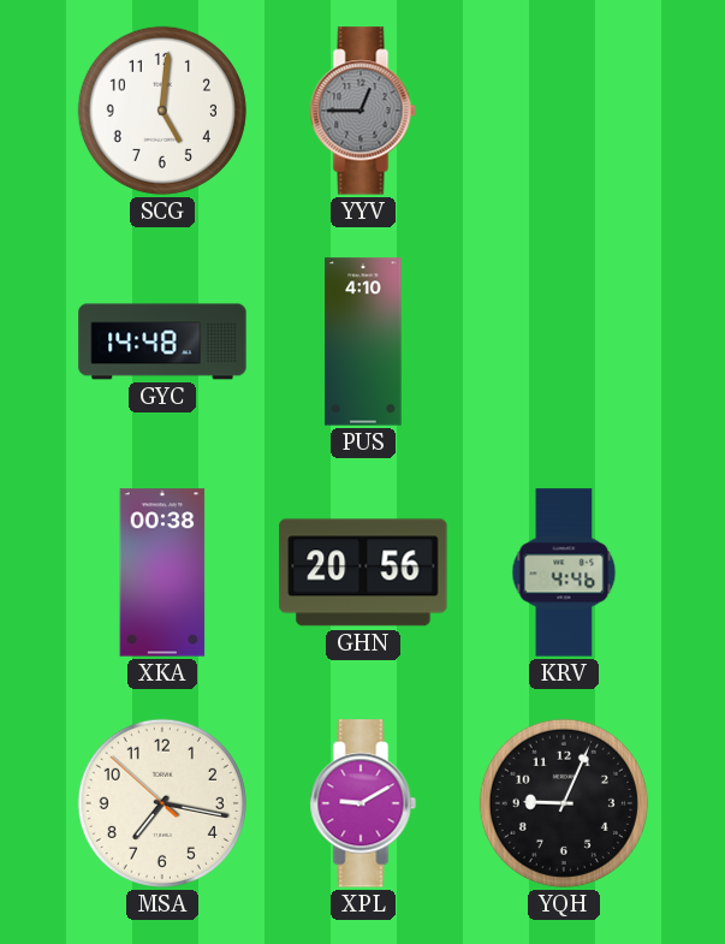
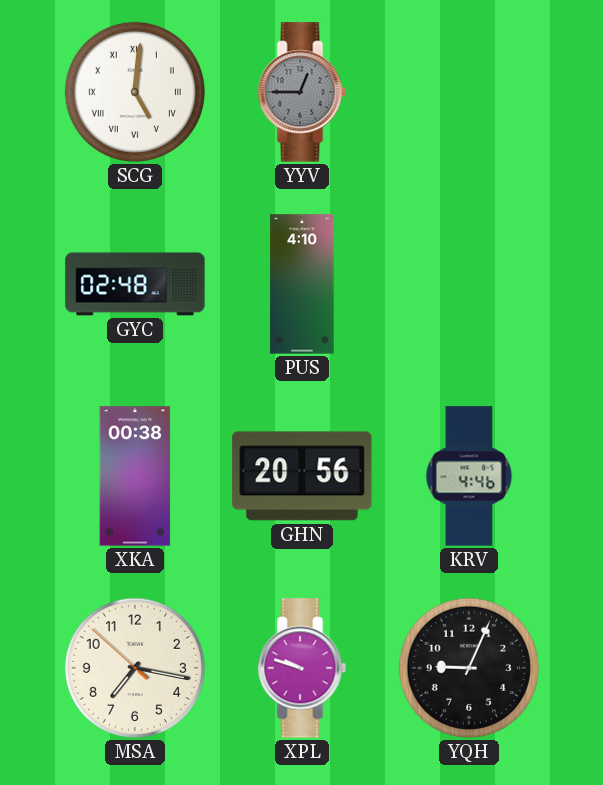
SCG numerals: Arabic -> Roman (135, 92)
GYC: 14:48 -> 02:48 (135, 284)
XPL: 9:10 -> 9:48 (302, 668)
